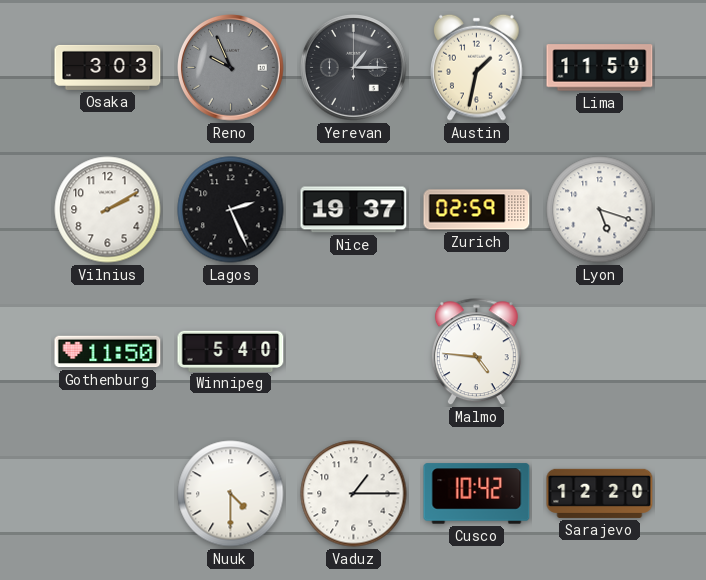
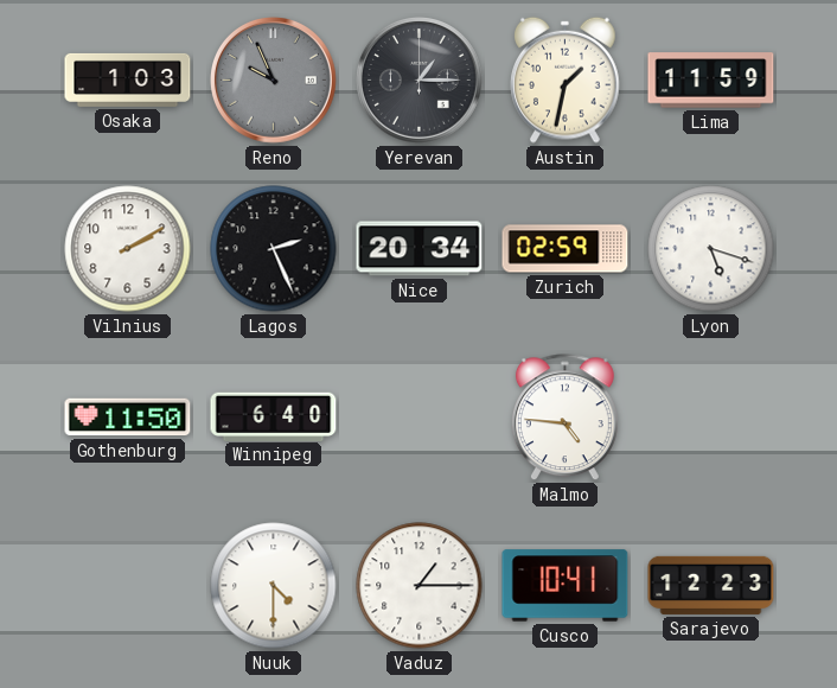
Osaka: 3:03 -> 1:03 (128, 79)
Nice: 19:37 -> 20:34 (420, 249)
Winnipeg: 5:40 -> 6:40 (274, 416)
Cusco: 10:42 -> 10:41 (566, 586)
Sarajevo: 12:20 -> 12:23 (711, 585)
